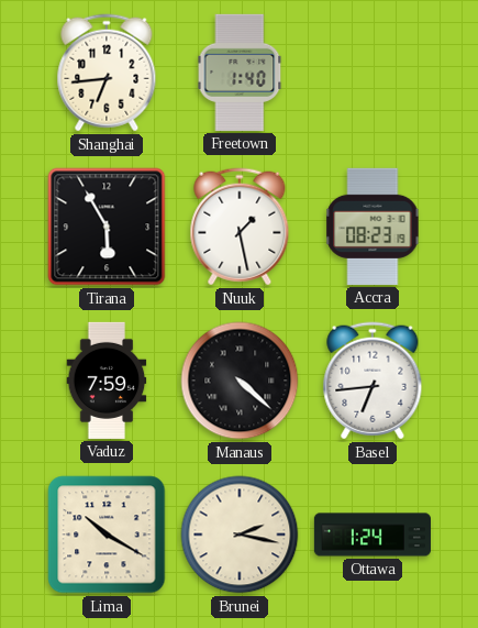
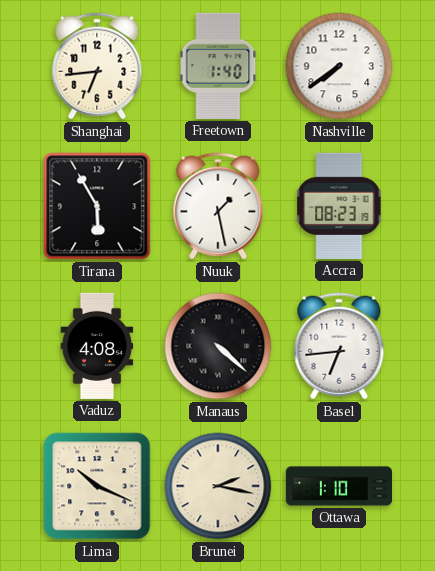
Nashville: none -> 7:39 (339, 66)
Vaduz: 7:59 -> 4:08 (97, 346)
Lima: 10:20 -> 10:19 (97, 486)
Ottawa: 1:24 -> 1:10 (338, 486)
